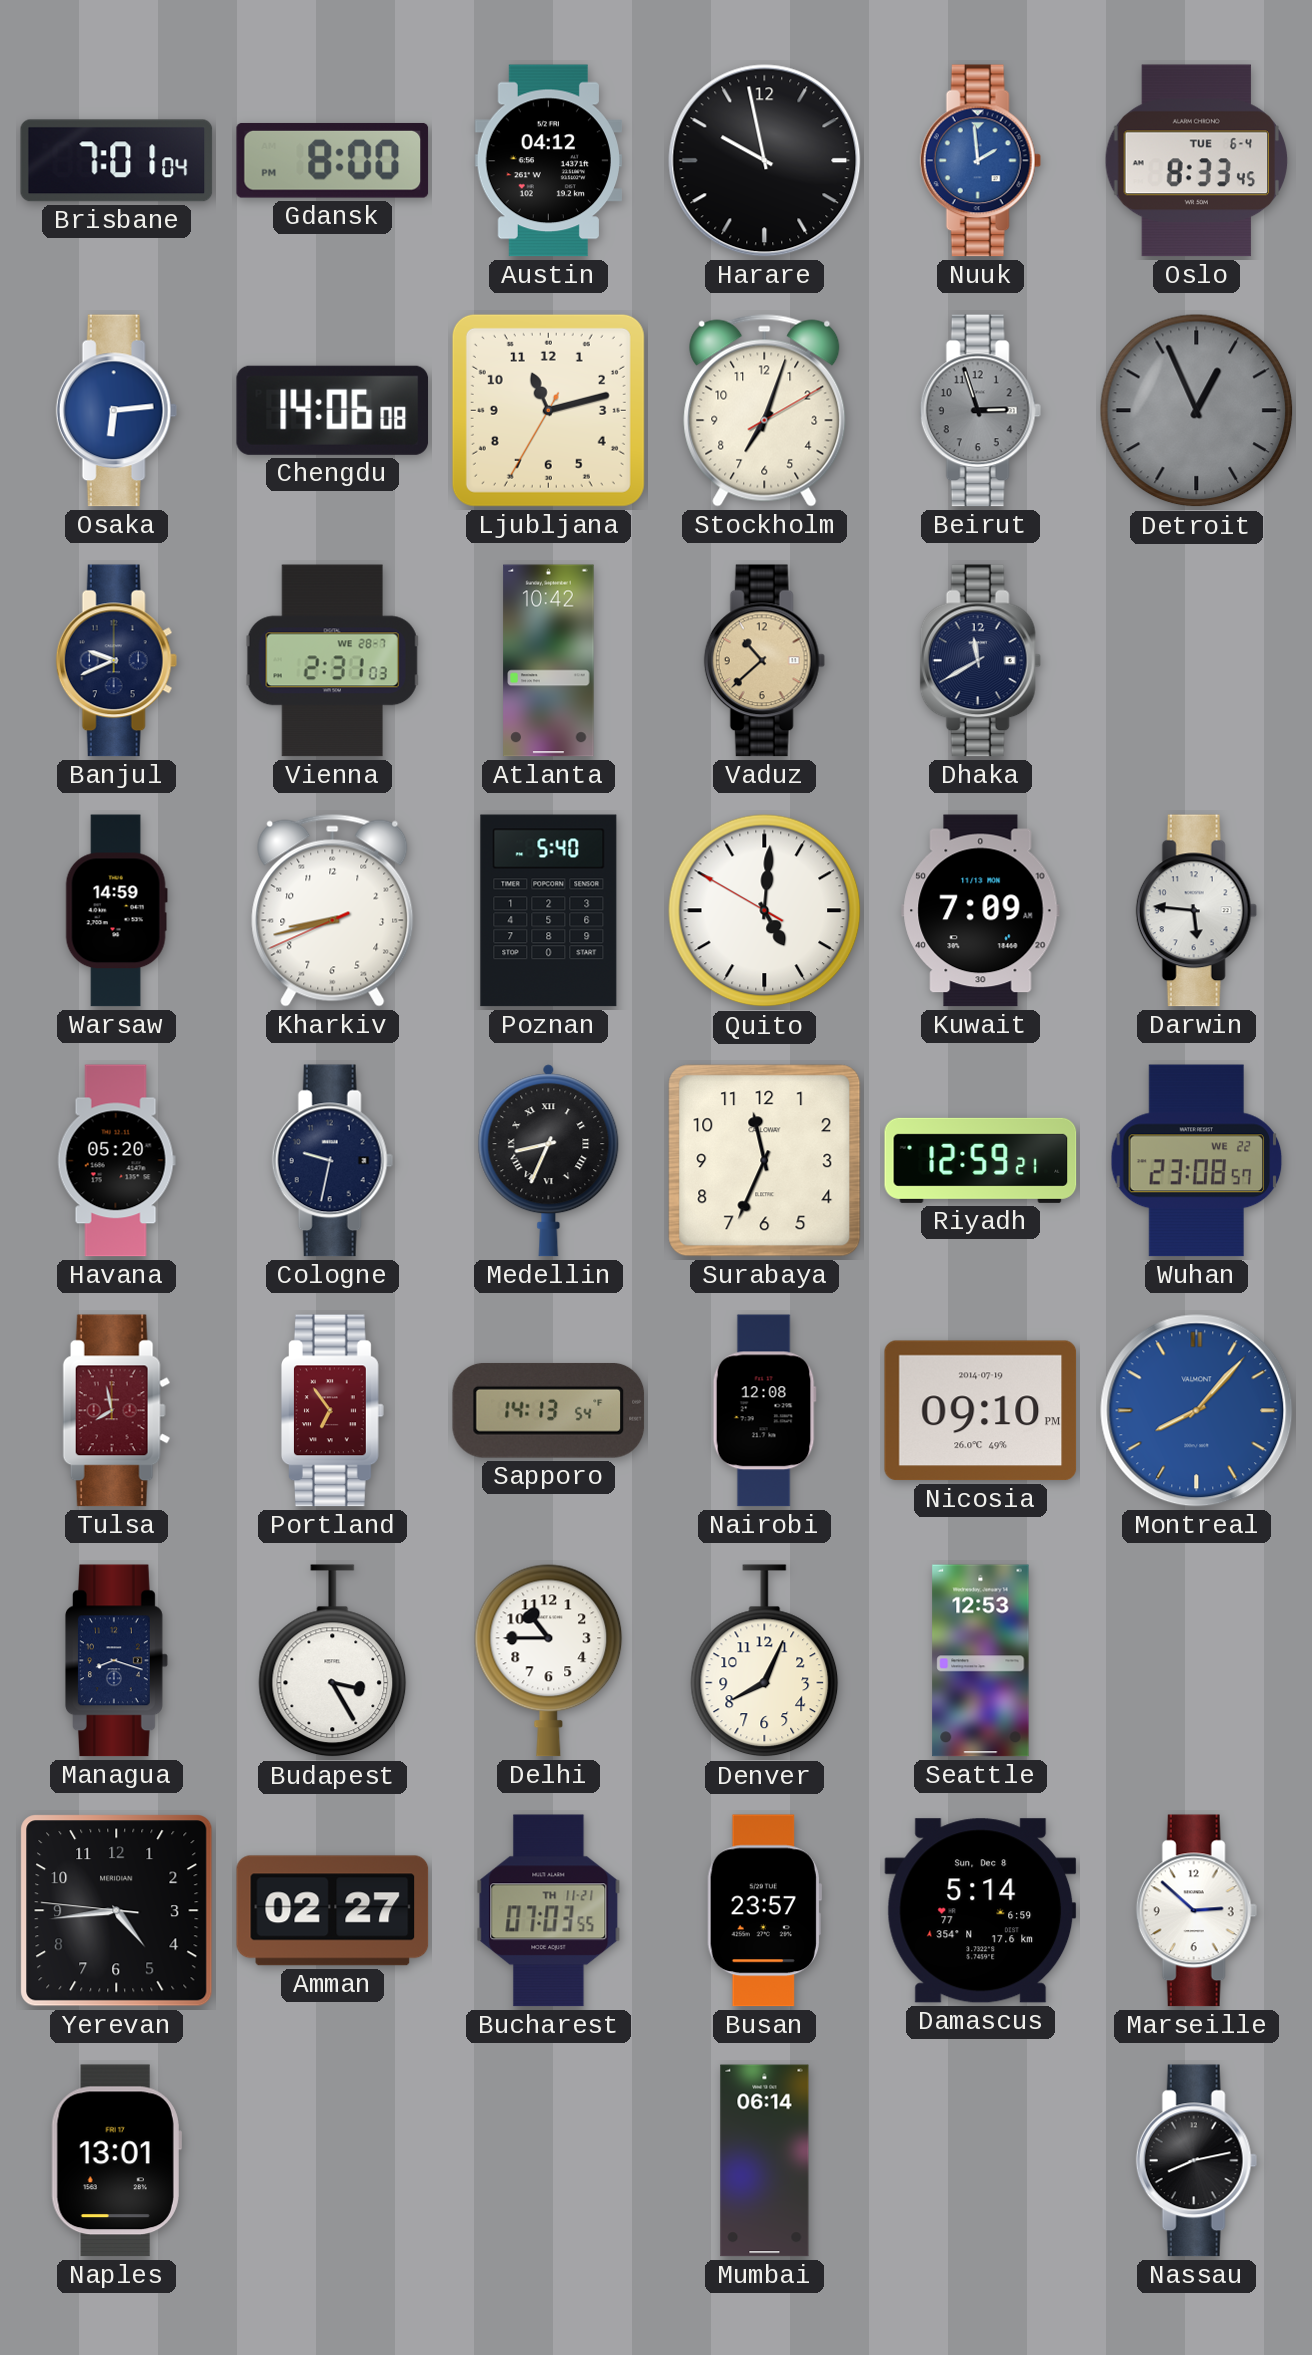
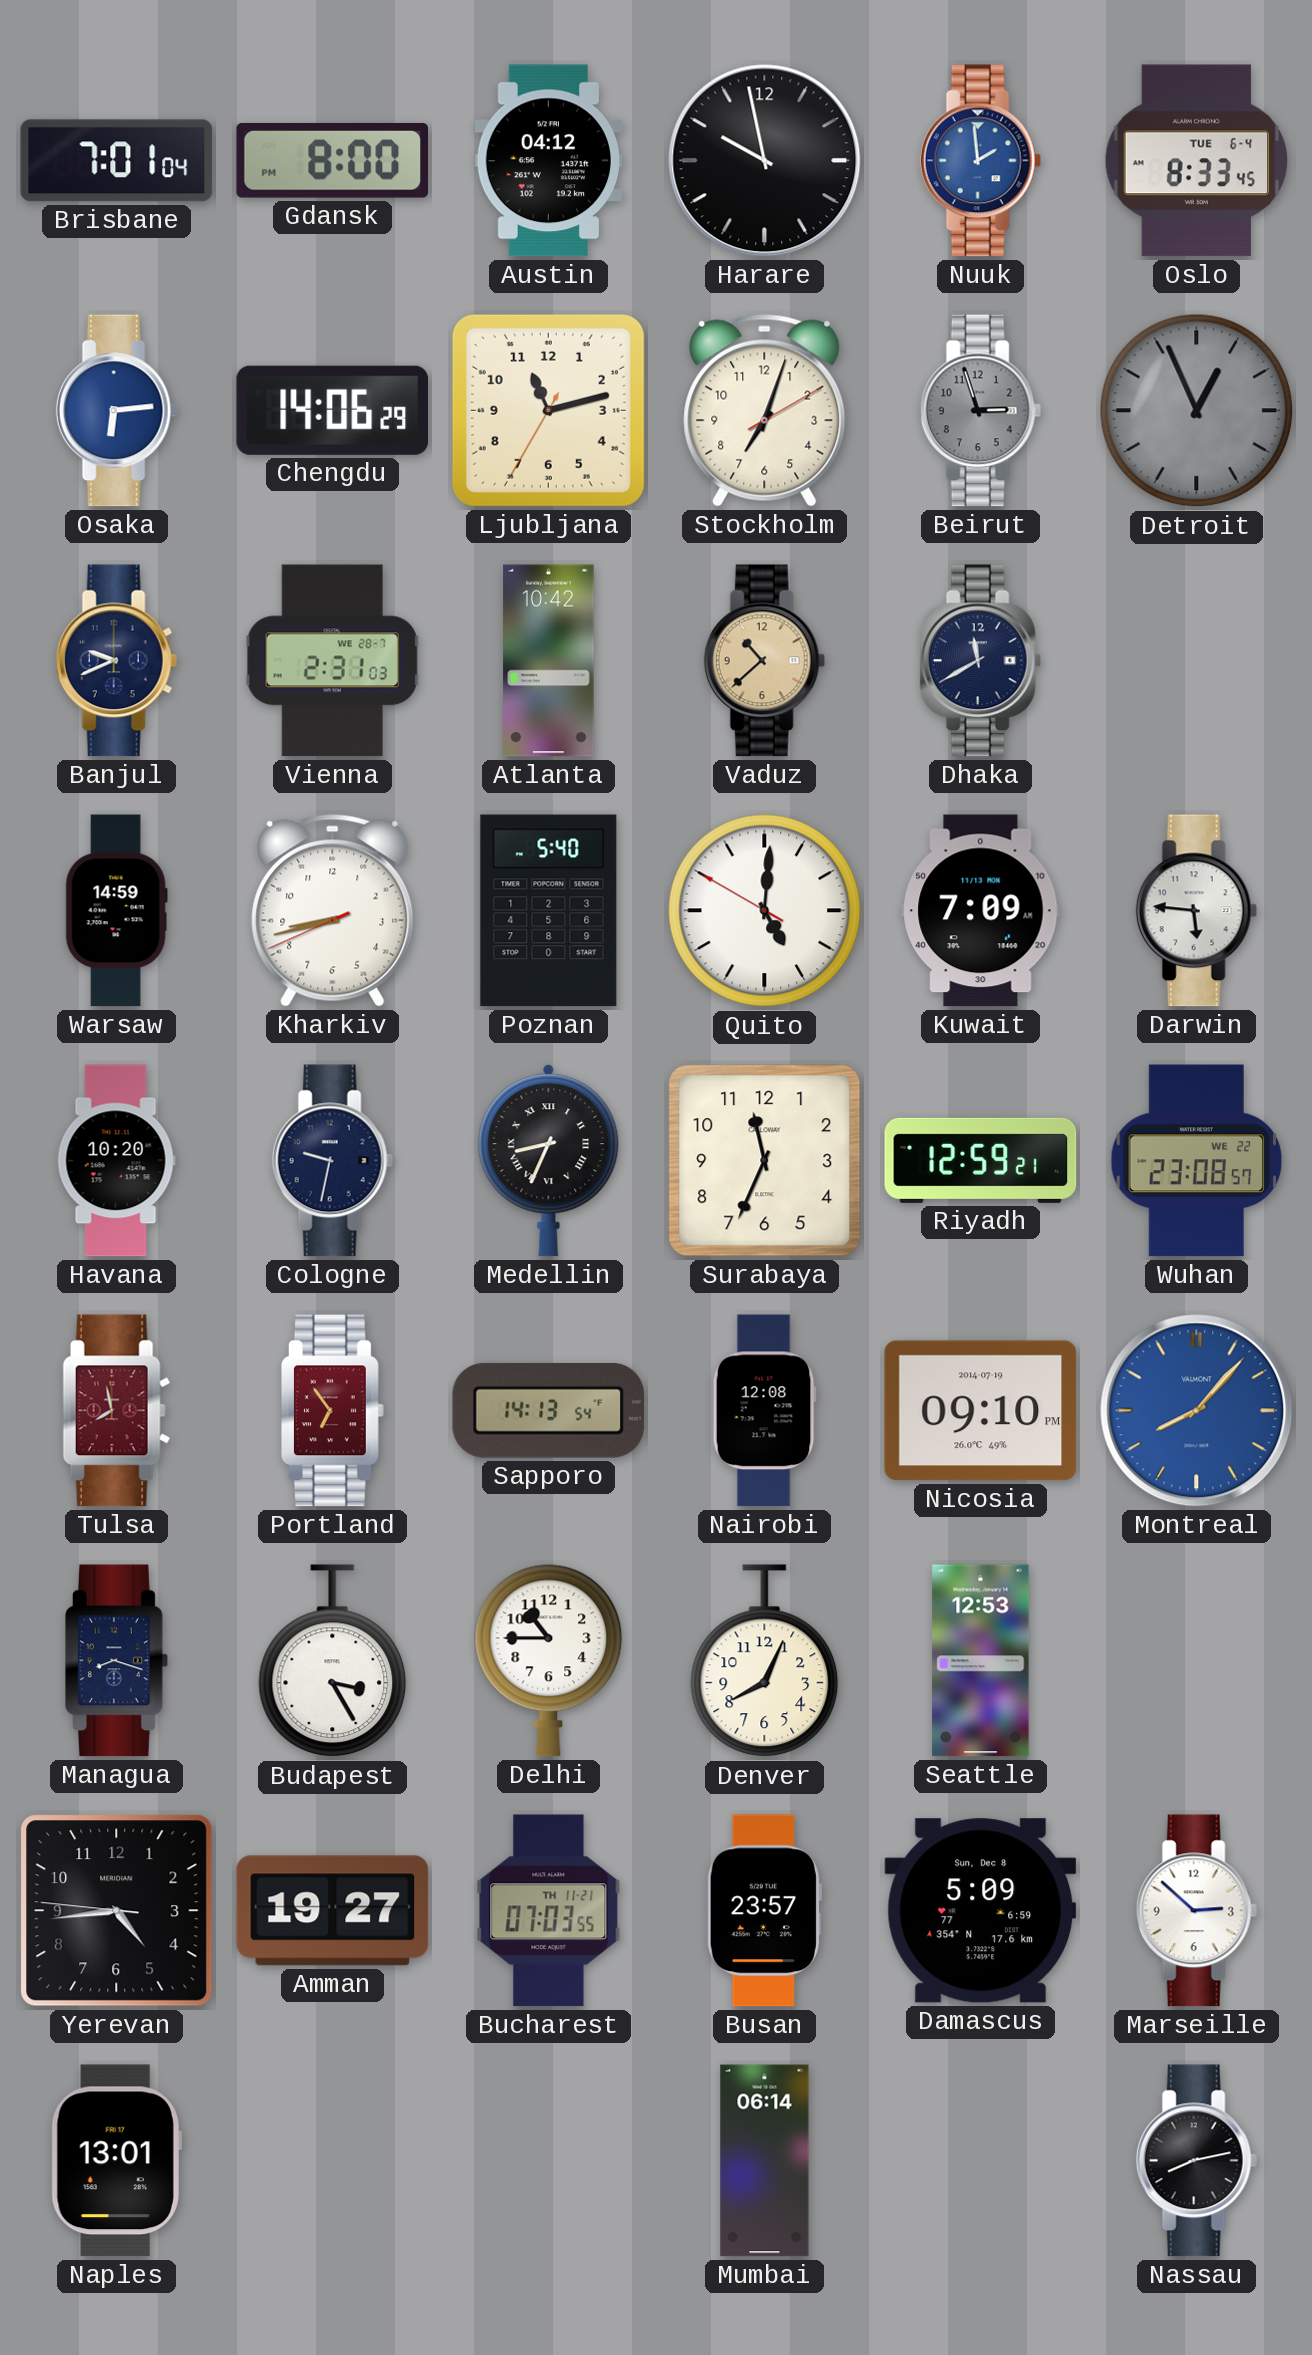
Chengdu: 14:06:08 -> 14:06:29 (333, 410)
Havana: 05:20 -> 10:20 (116, 1161)
Amman: 02:27 -> 19:27 (333, 1911)
Damascus: 5:14 -> 5:09 (981, 1911)
